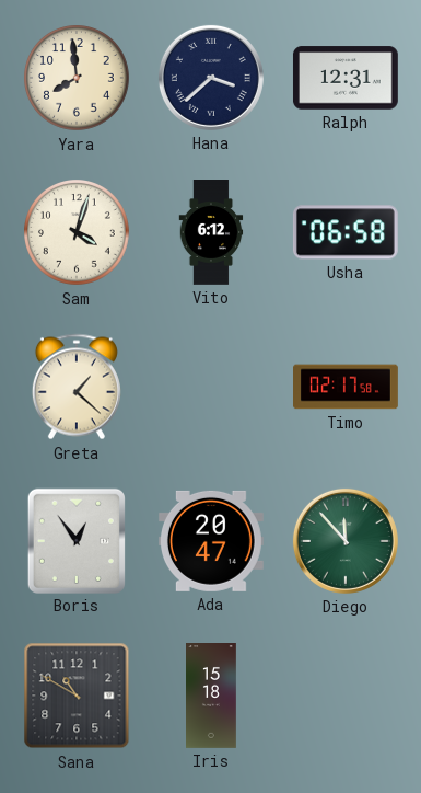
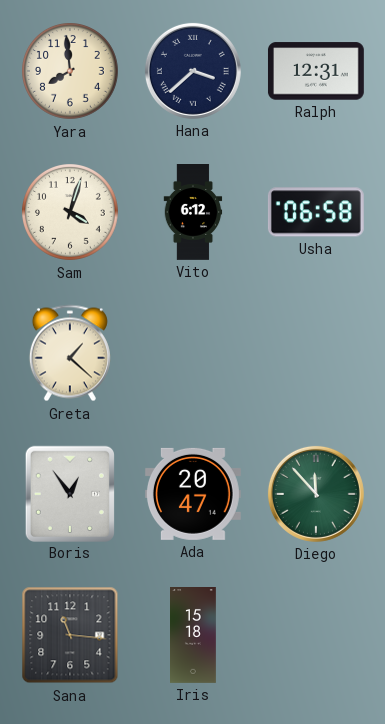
Timo: 02:17 -> none (347, 387)
Sana: 10:50 -> 11:16 (70, 635)
